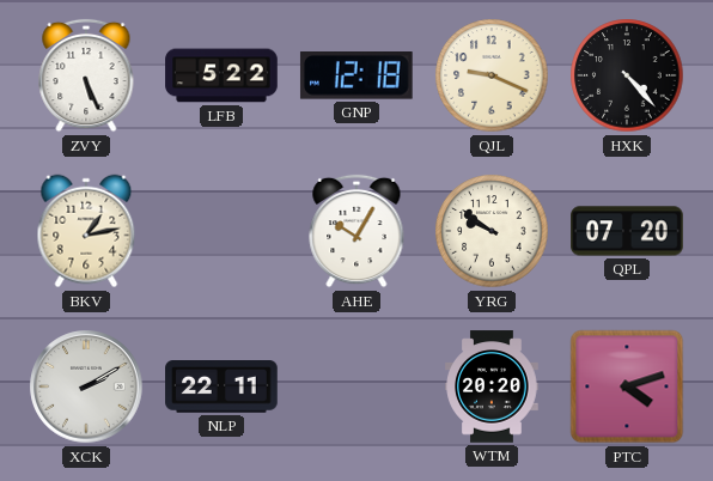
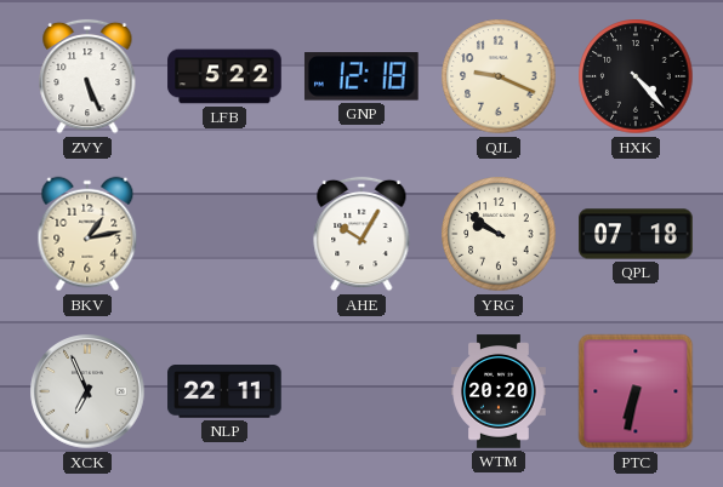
QPL: 07:20 -> 07:18 (636, 234)
XCK: 2:10 -> 6:56 (87, 391)
PTC: 4:12 -> 6:32 (636, 391)
